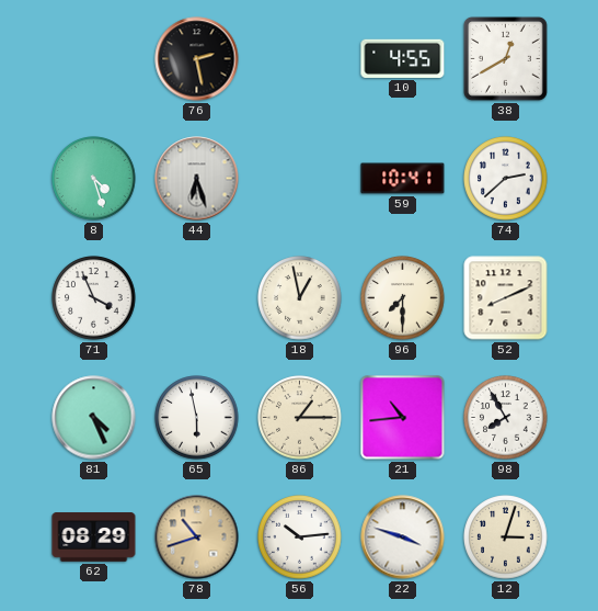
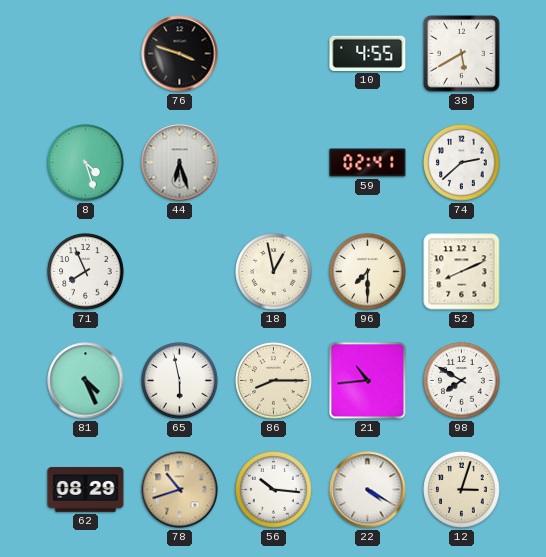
76: 2:28 -> 3:48 (180, 54)
38: 12:40 -> 5:40 (461, 53)
59: 10:41 -> 02:41 (368, 163)
71: 3:56 -> 7:56 (86, 272)
86: 1:15 -> 8:15 (274, 381)
98: 7:55 -> 7:50 (462, 381)
56: 10:14 -> 10:16 (274, 490)
22: 3:48 -> 4:20 (368, 490)
